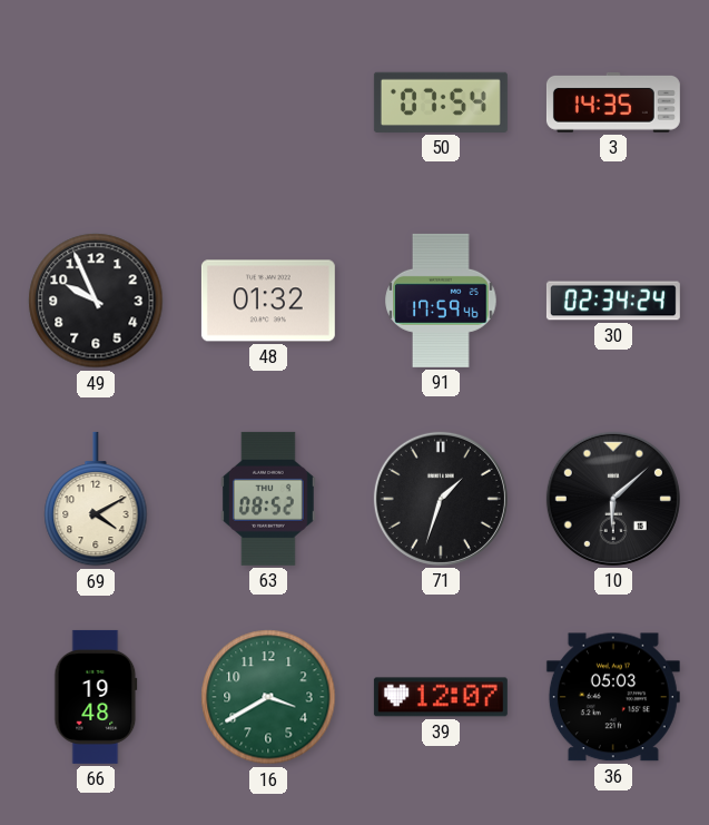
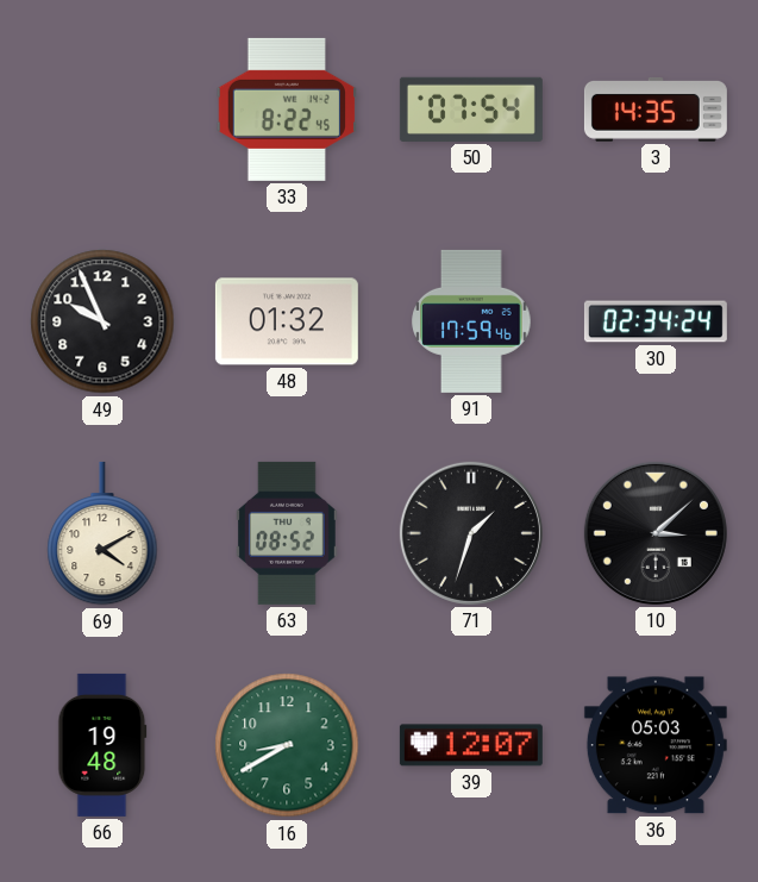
33: none -> 8:22 (286, 110)
10: 6:08 -> 3:08 (656, 533)
16: 3:40 -> 8:40 (287, 745)
